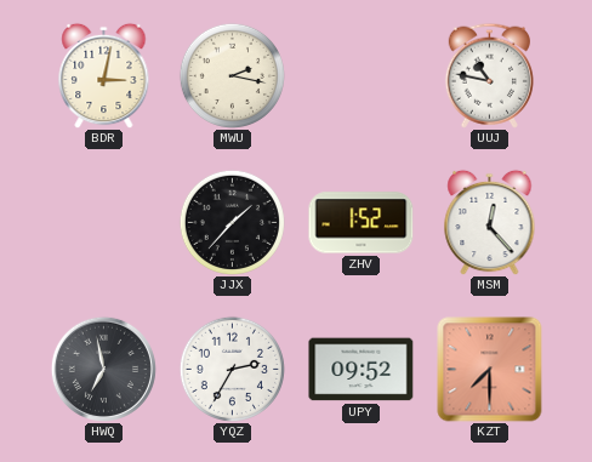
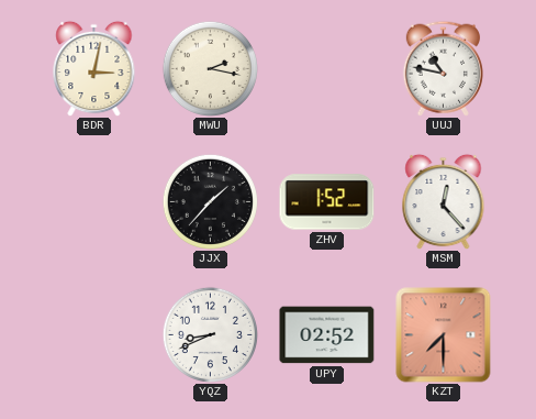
HWQ: 6:58 -> none (103, 369)
YQZ: 2:35 -> 8:41 (210, 334)
UPY: 09:52 -> 02:52 (327, 335)
